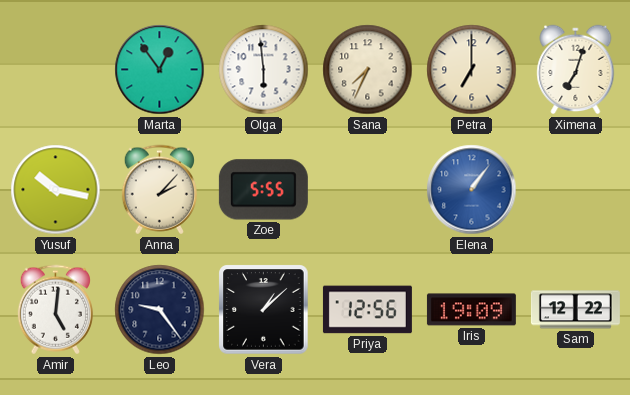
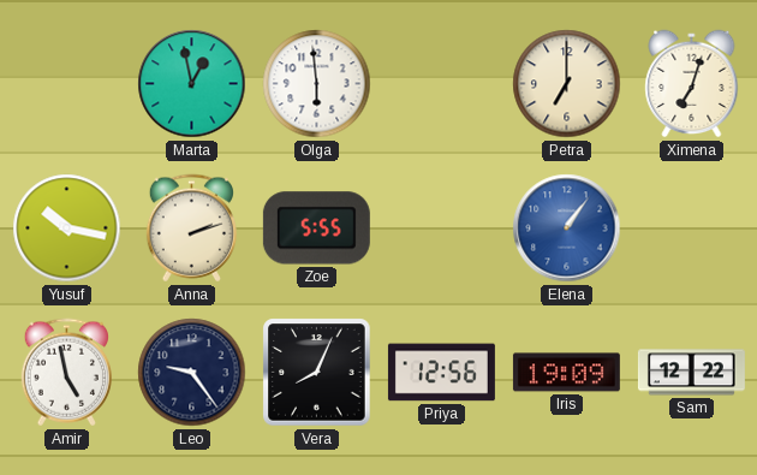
Marta: 12:54 -> 12:58 (192, 84)
Sana: 7:34 -> none (368, 70)
Anna: 2:07 -> 2:12 (191, 228)
Amir: 5:01 -> 4:58 (66, 373)
Vera: 1:08 -> 8:04 (317, 373)
